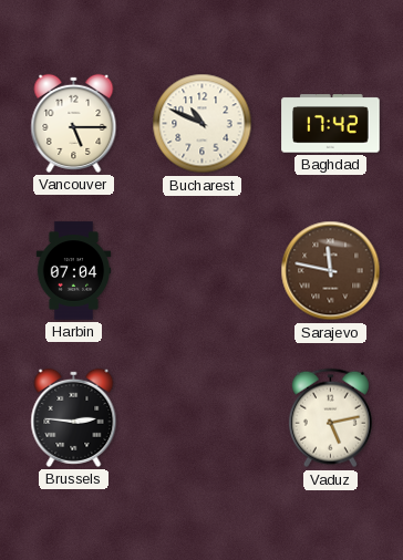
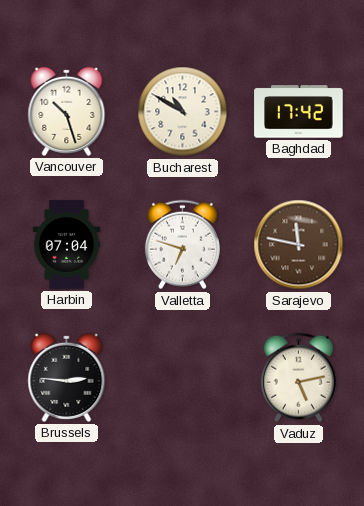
Vancouver: 5:15 -> 10:27 (67, 111)
Bucharest: 10:49 -> 10:50 (183, 112)
Valletta: none -> 6:48 (182, 245)
